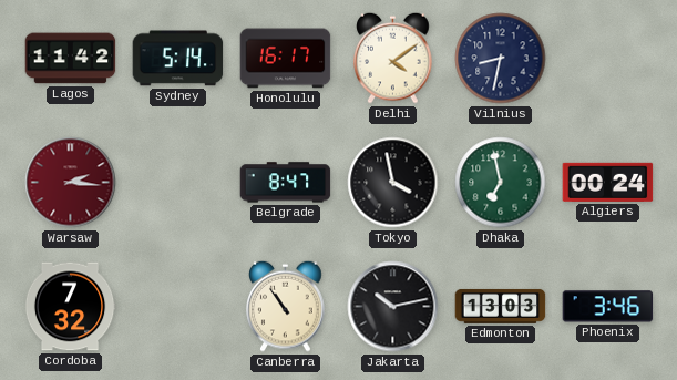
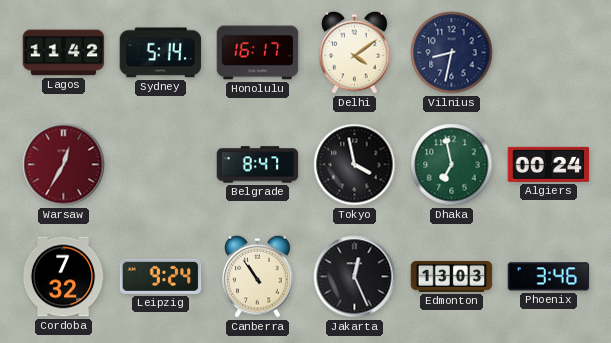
Warsaw: 2:16 -> 12:35 (64, 165)
Leipzig: none -> 9:24 (161, 276)
Jakarta: 10:13 -> 12:26 (355, 277)
